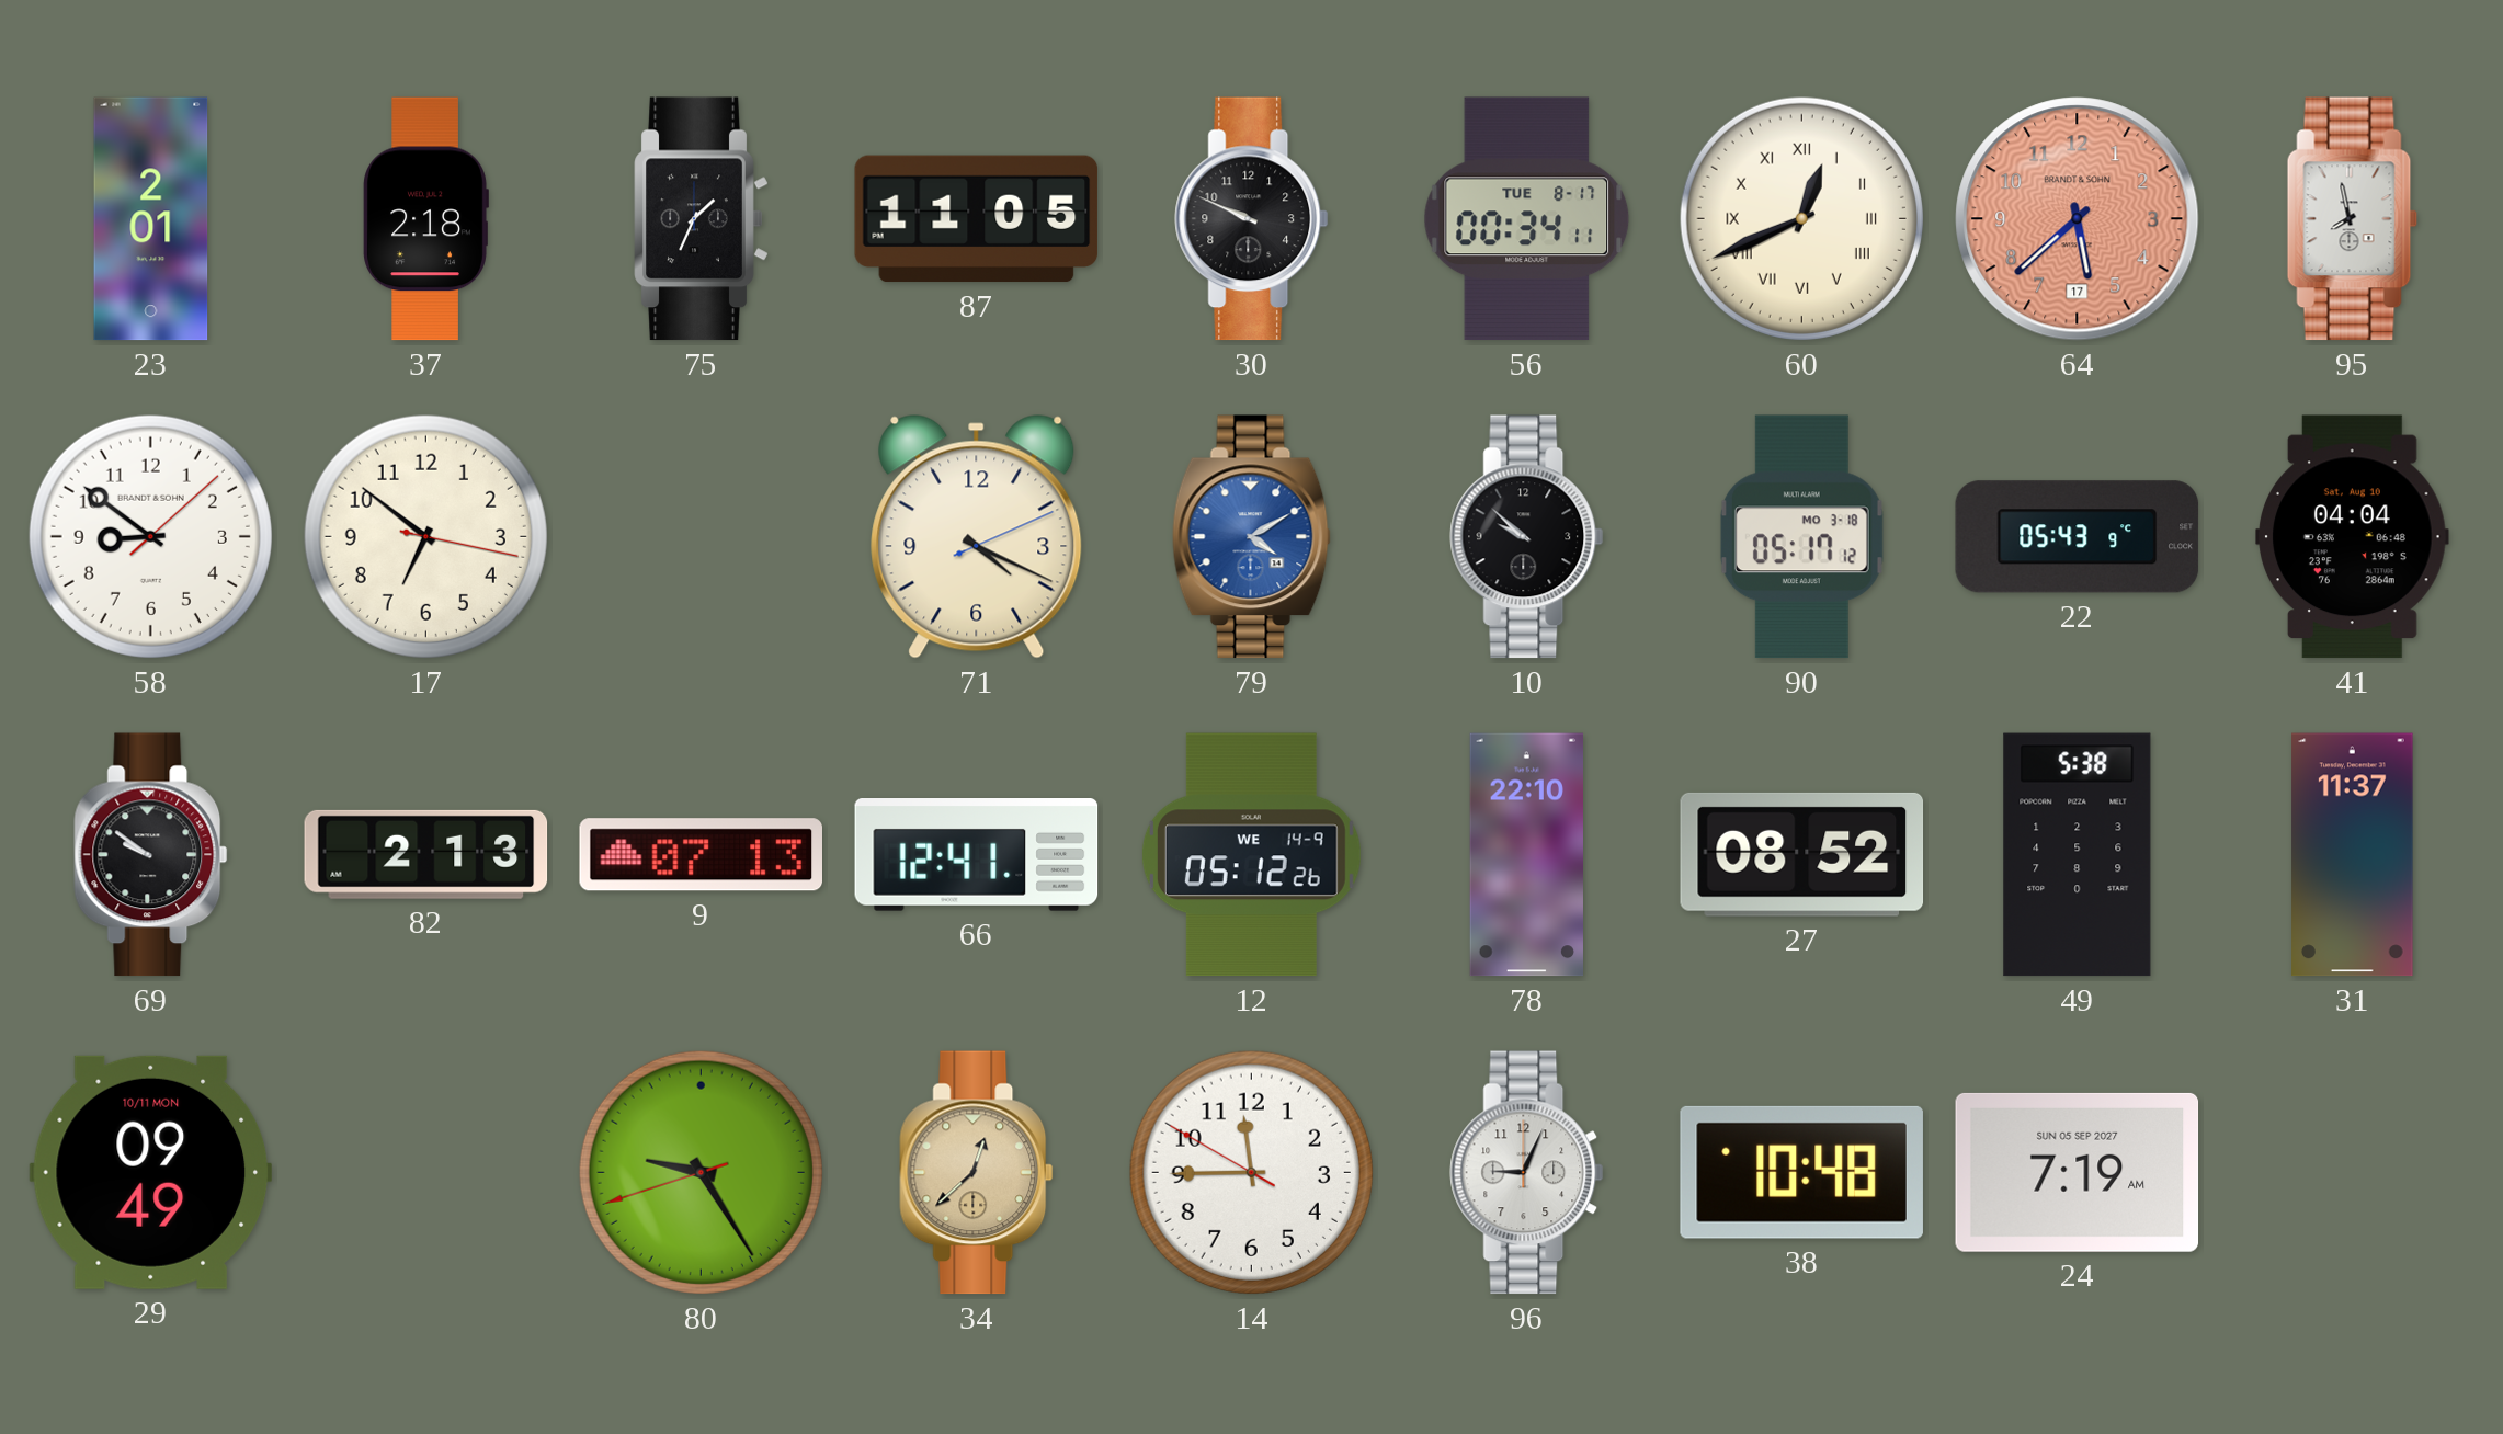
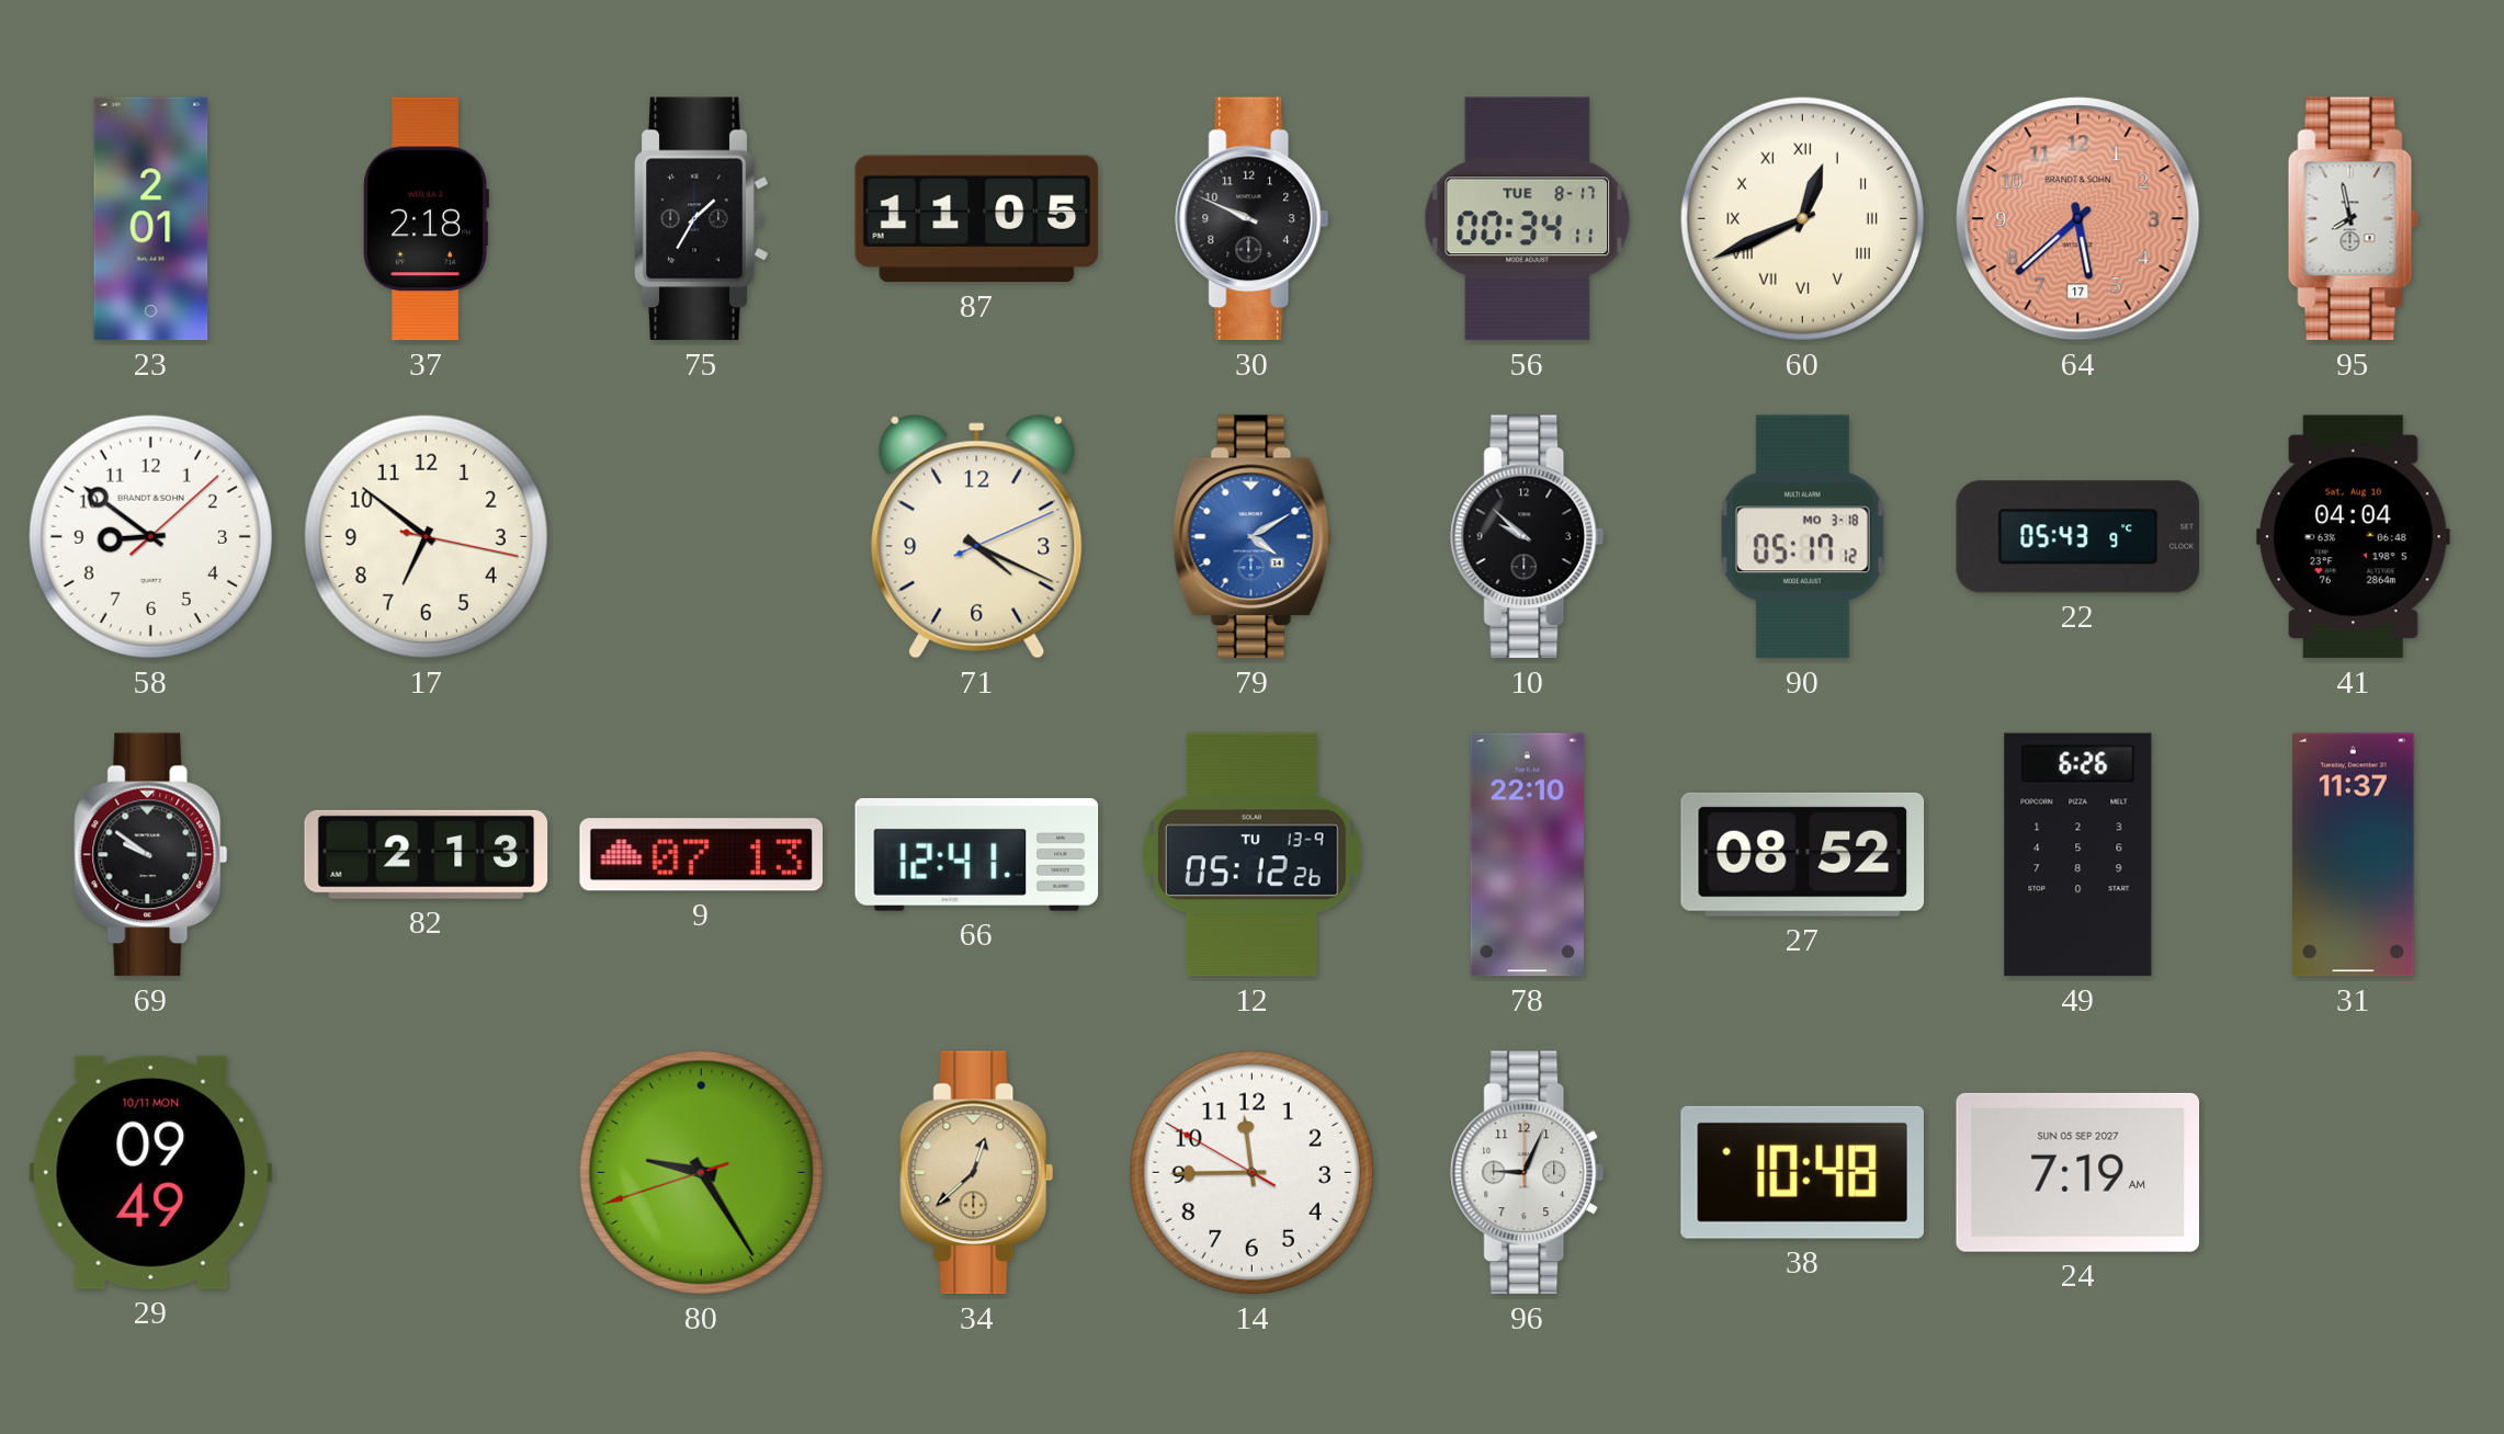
75: 1:34 -> 1:35 (702, 219)
12 date: WE 14-9 -> TU 13-9 (1251, 855)
49: 5:38 -> 6:26 (2078, 855)
